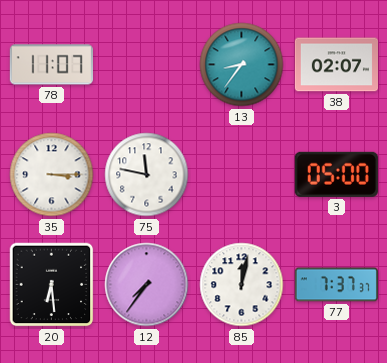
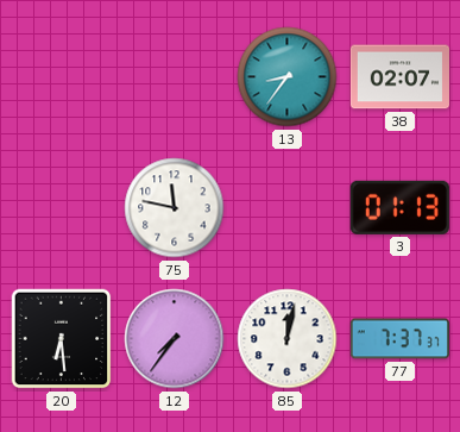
78: 11:07 -> none (51, 65)
35: 3:15 -> none (52, 175)
3: 05:00 -> 01:13 (399, 207)
